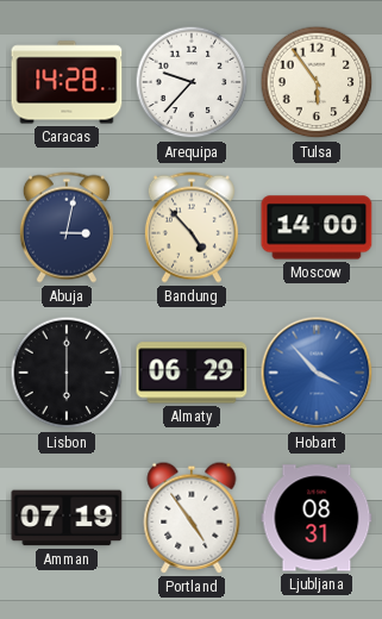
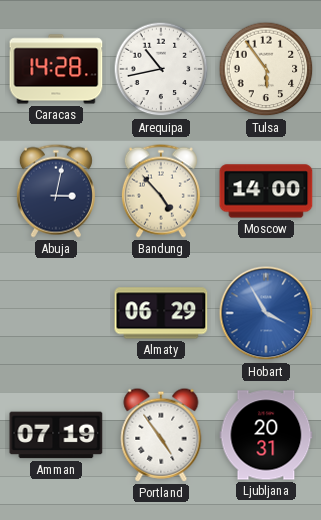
Arequipa: 9:37 -> 10:43 (161, 69)
Lisbon: 6:00 -> none (67, 373)
Hobart: 3:53 -> 3:55 (266, 313)
Ljubljana: 08:31 -> 20:31 (266, 435)
